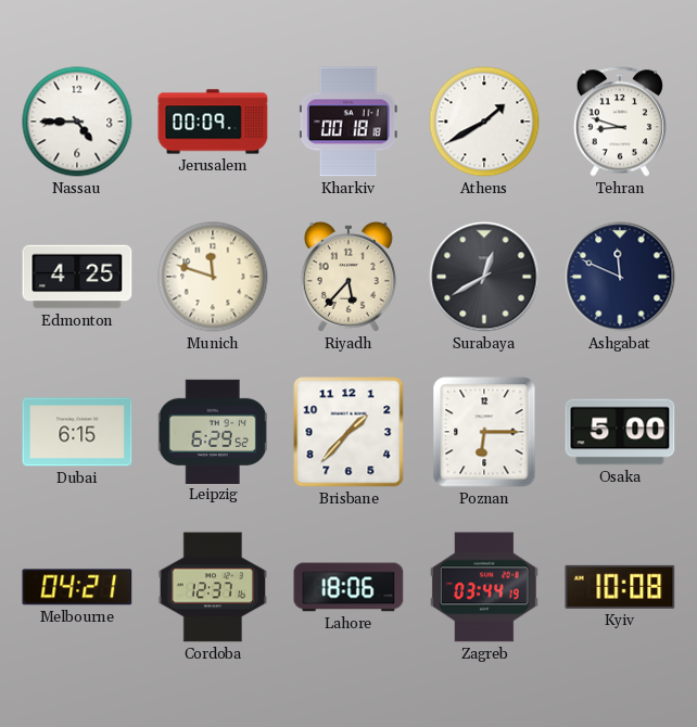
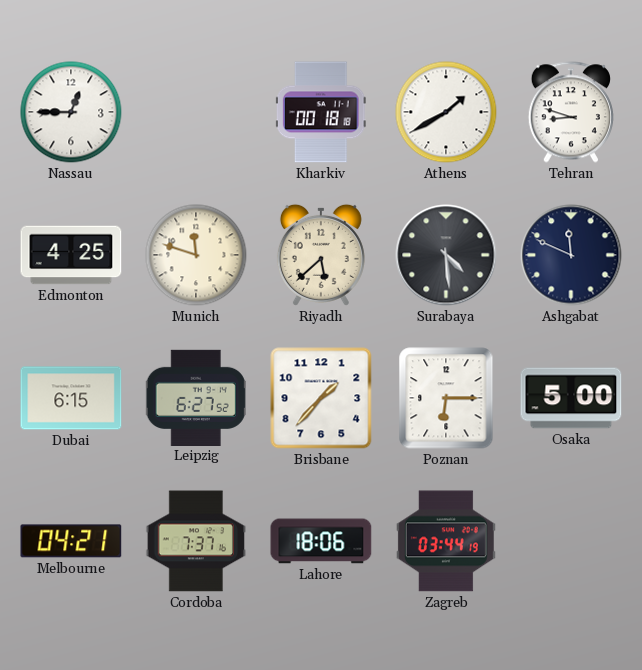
Nassau: 4:45 -> 12:45 (71, 112)
Jerusalem: 00:09 -> none (213, 122)
Riyadh: 5:37 -> 5:38 (321, 255)
Surabaya: 12:40 -> 4:29 (446, 255)
Leipzig: 6:29 -> 6:27 (196, 397)
Cordoba: 12:37 -> 7:37 (195, 541)
Kyiv: 10:08 -> none (620, 587)
